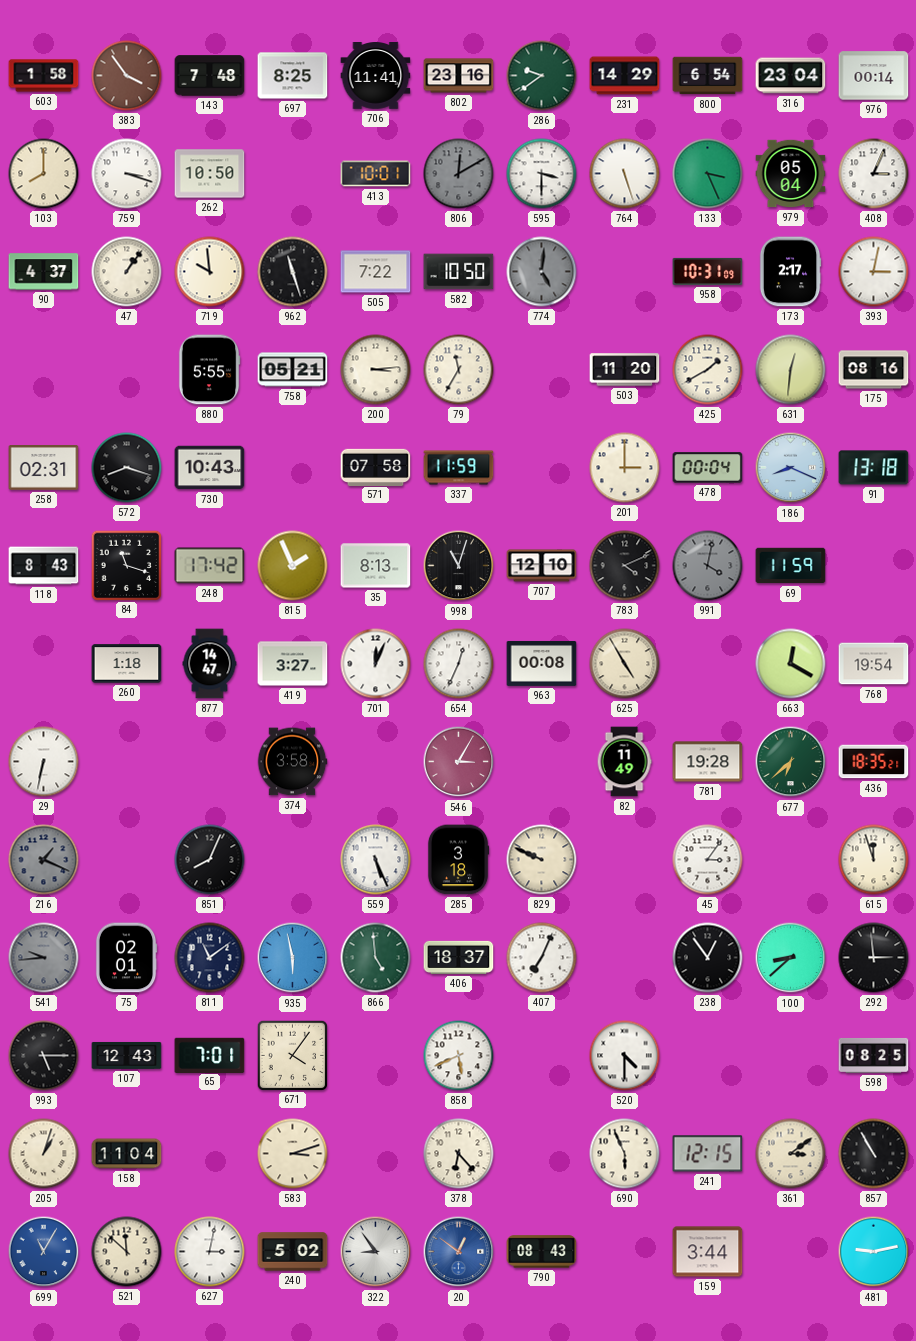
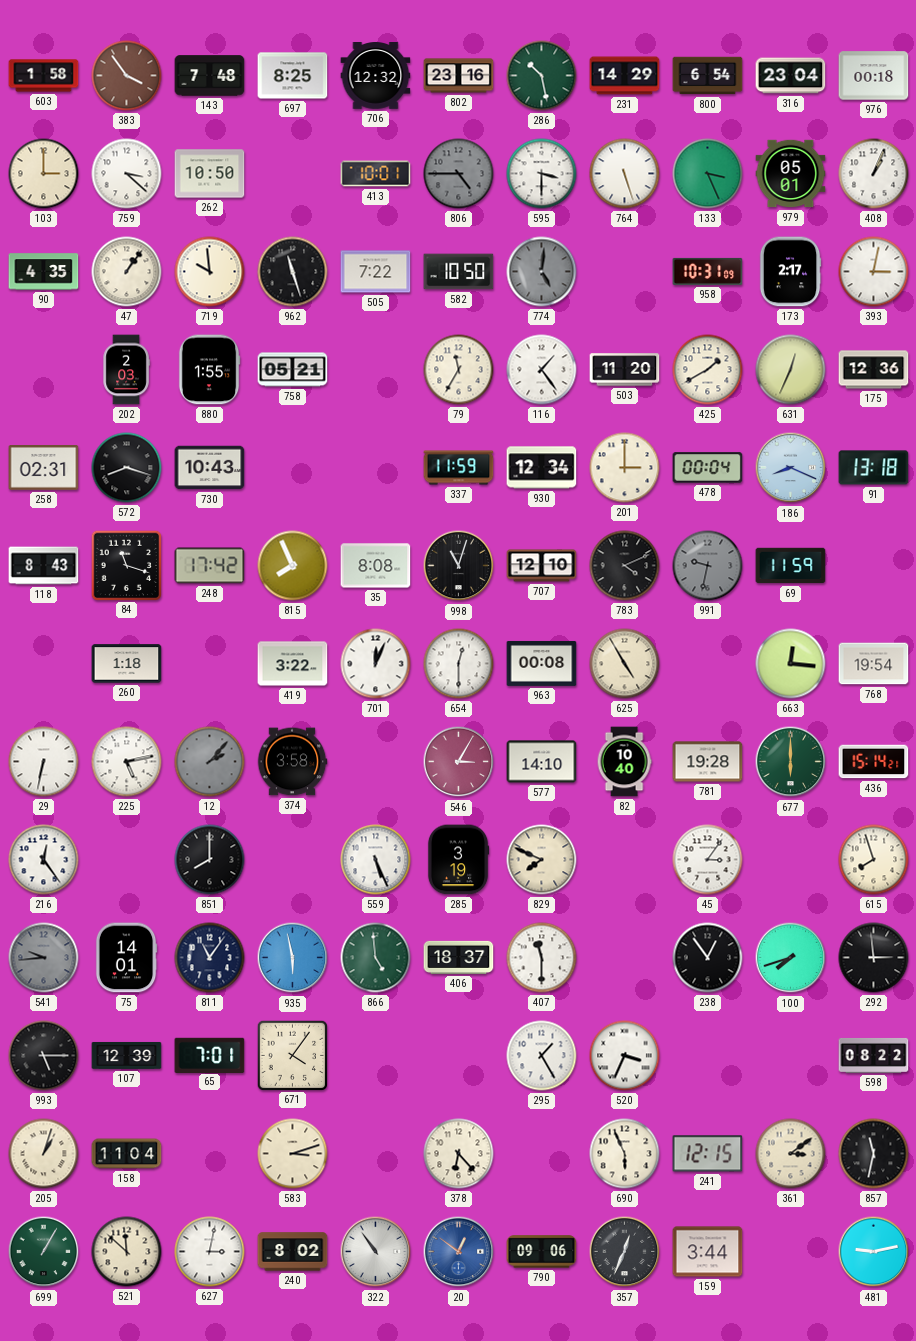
706: 11:41 -> 12:32 (376, 76)
286: 9:39 -> 10:28 (542, 76)
976: 00:14 -> 00:18 (874, 76)
103: 8:00 -> 3:00 (44, 174)
759: 3:18 -> 3:22 (127, 174)
806: 12:10 -> 4:45 (459, 174)
979: 05:04 -> 05:01 (791, 174)
408: 3:04 -> 1:04 (874, 174)
90: 4:37 -> 4:35 (44, 272)
202: none -> 2:03 (126, 370)
880: 5:55 -> 1:55 (209, 370)
200: 3:14 -> none (376, 370)
116: none -> 1:24 (542, 370)
631: 12:31 -> 12:34 (791, 370)
175: 08:16 -> 12:36 (874, 370)
571: 07:58 -> none (376, 467)
930: none -> 12:34 (542, 468)
815: 1:56 -> 7:56 (293, 566)
35: 8:13 -> 8:08 (376, 566)
991: 4:02 -> 9:32 (708, 566)
877: 14:47 -> none (210, 664)
419: 3:27 -> 3:22 (293, 664)
654: 12:34 -> 12:30 (459, 664)
663: 12:20 -> 12:16 (791, 664)
225: none -> 5:13 (127, 762)
12: none -> 2:07 (210, 762)
577: none -> 14:10 (542, 762)
82: 11:49 -> 10:40 (624, 762)
677: 6:38 -> 6:00 (791, 762)
436: 18:35 -> 15:14 (874, 762)
216: 1:19 -> 12:24 (44, 860)
216 dial: grey -> white (44, 860)
851: 8:04 -> 8:00 (210, 860)
285: 3:18 -> 3:19 (458, 860)
829: 9:49 -> 7:49 (542, 860)
615: 11:57 -> 7:57 (874, 860)
75: 02:01 -> 14:01 (126, 958)
811: 11:09 -> 11:06 (210, 958)
407: 7:04 -> 11:30 (542, 958)
100: 8:38 -> 7:42 (791, 958)
107: 12:43 -> 12:39 (127, 1055)
858: 5:41 -> none (459, 1056)
295: none -> 1:25 (542, 1056)
520: 4:30 -> 3:34 (625, 1056)
598: 08:25 -> 08:22 (874, 1055)
857: 10:55 -> 11:32 (874, 1154)
699: 11:05 -> 1:05 (44, 1252)
699 dial: blue -> green (44, 1252)
240: 5:02 -> 8:02 (293, 1252)
322: 8:54 -> 10:54 (376, 1252)
790: 08:43 -> 09:06 (542, 1252)
357: none -> 12:34 (625, 1252)
